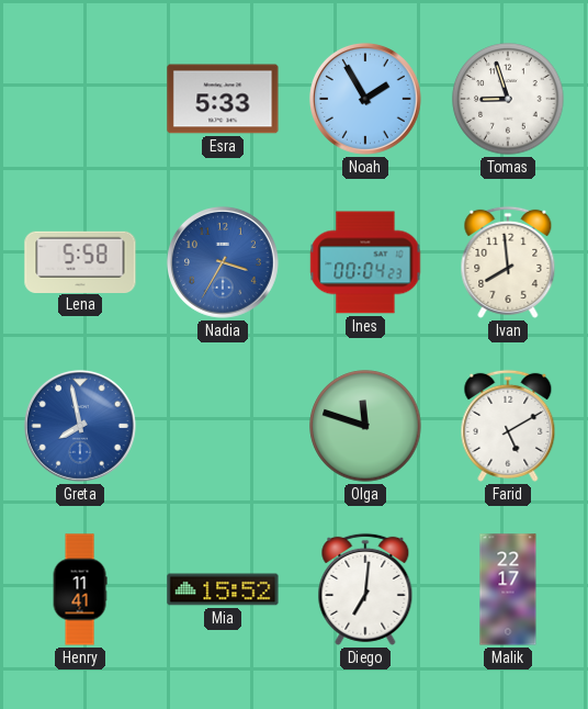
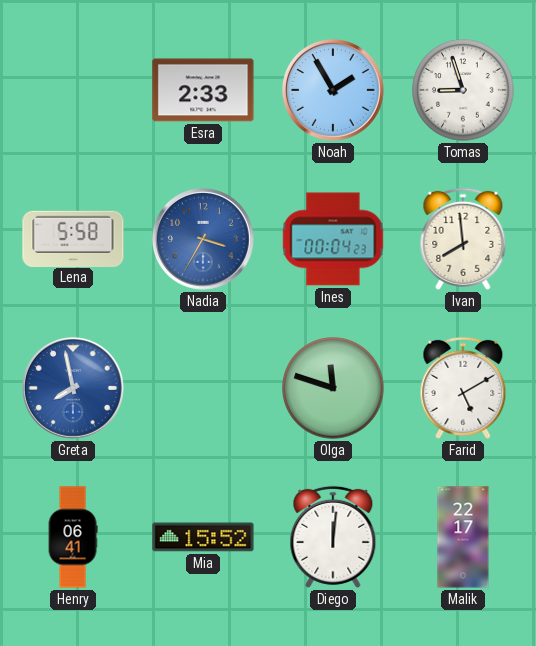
Esra: 5:33 -> 2:33 (203, 90)
Henry: 11:41 -> 06:41 (73, 537)
Diego: 7:01 -> 12:01 (333, 537)
